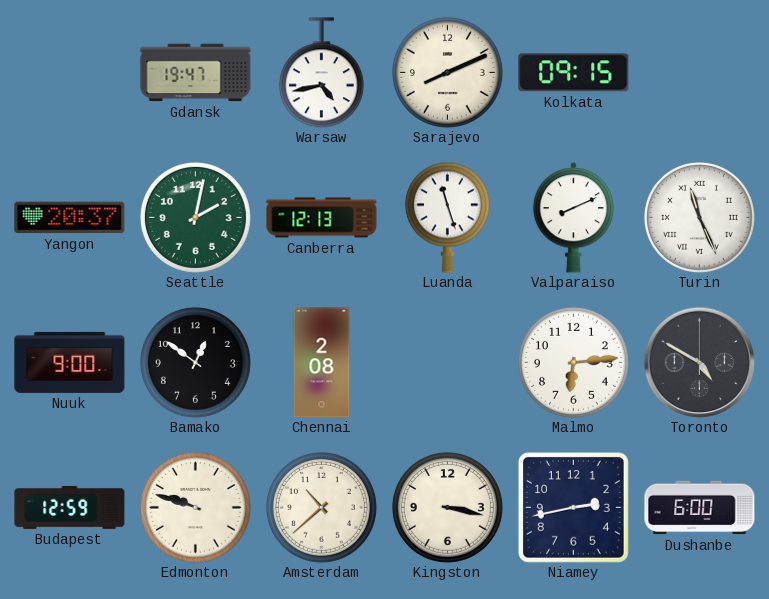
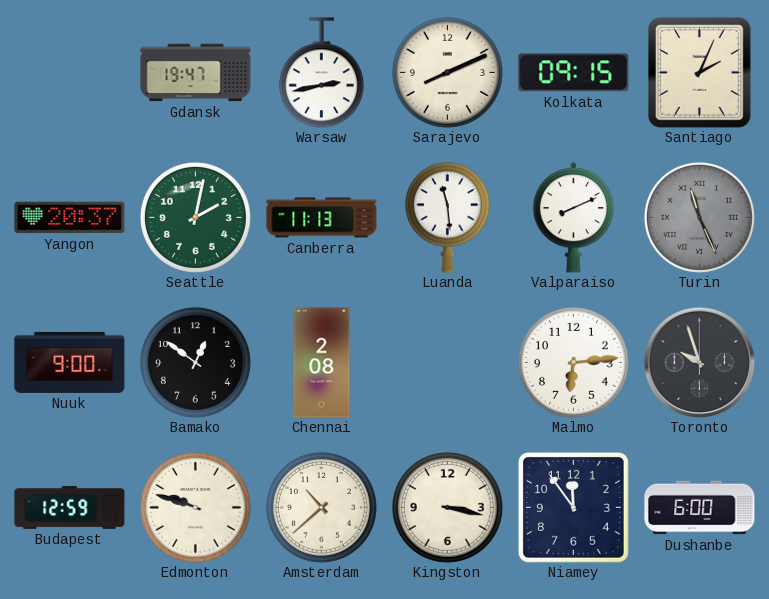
Warsaw: 4:43 -> 2:43 (321, 73)
Santiago: none -> 2:04 (699, 72)
Canberra: 12:13 -> 11:13 (322, 218)
Luanda: 11:27 -> 11:29 (447, 217)
Turin dial: white -> grey (699, 217)
Toronto: 4:50 -> 9:57 (699, 362)
Niamey: 2:43 -> 11:54 (573, 507)
